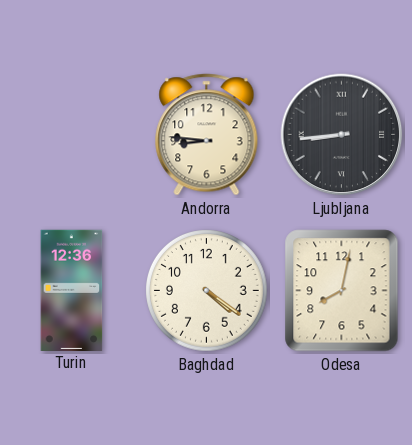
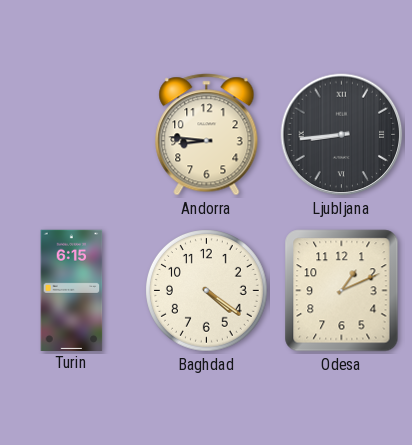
Turin: 12:36 -> 6:15 (72, 290)
Odesa: 8:02 -> 1:11 (342, 291)
